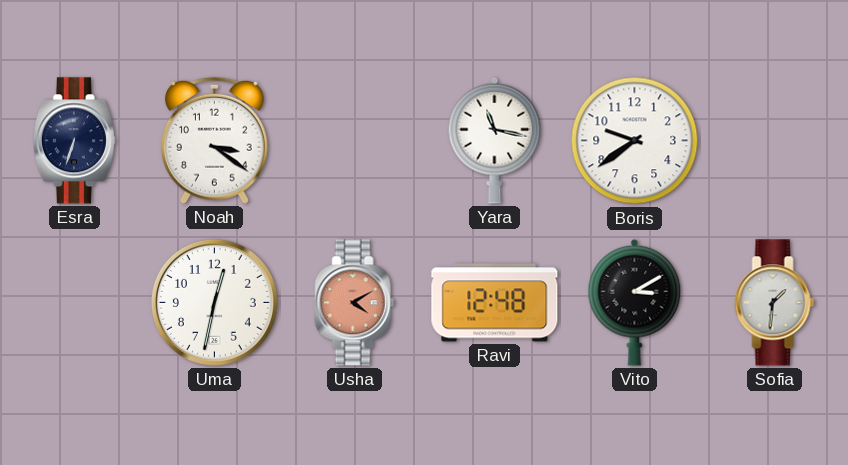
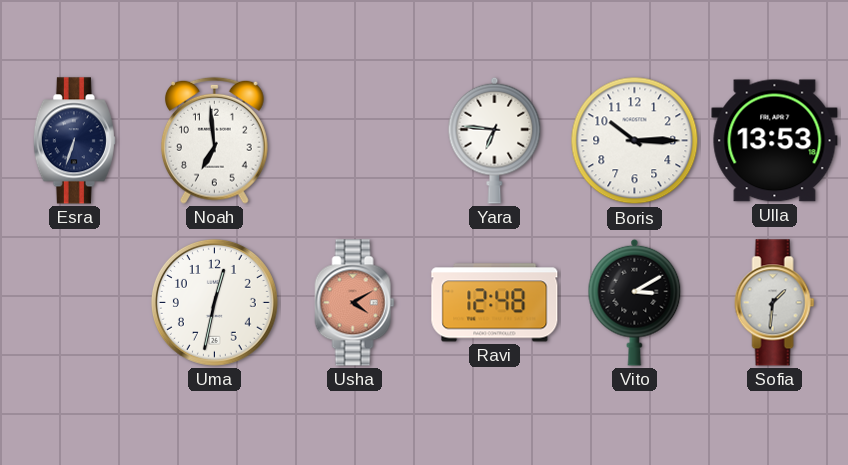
Noah: 3:21 -> 6:59 (214, 140)
Yara: 11:17 -> 6:46 (495, 140)
Boris: 9:39 -> 10:15 (635, 141)
Ulla: none -> 13:53 (775, 141)
